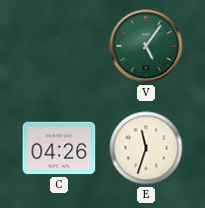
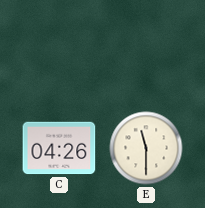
V: 5:06 -> none (146, 46)
E: 11:33 -> 11:30 (146, 148)
